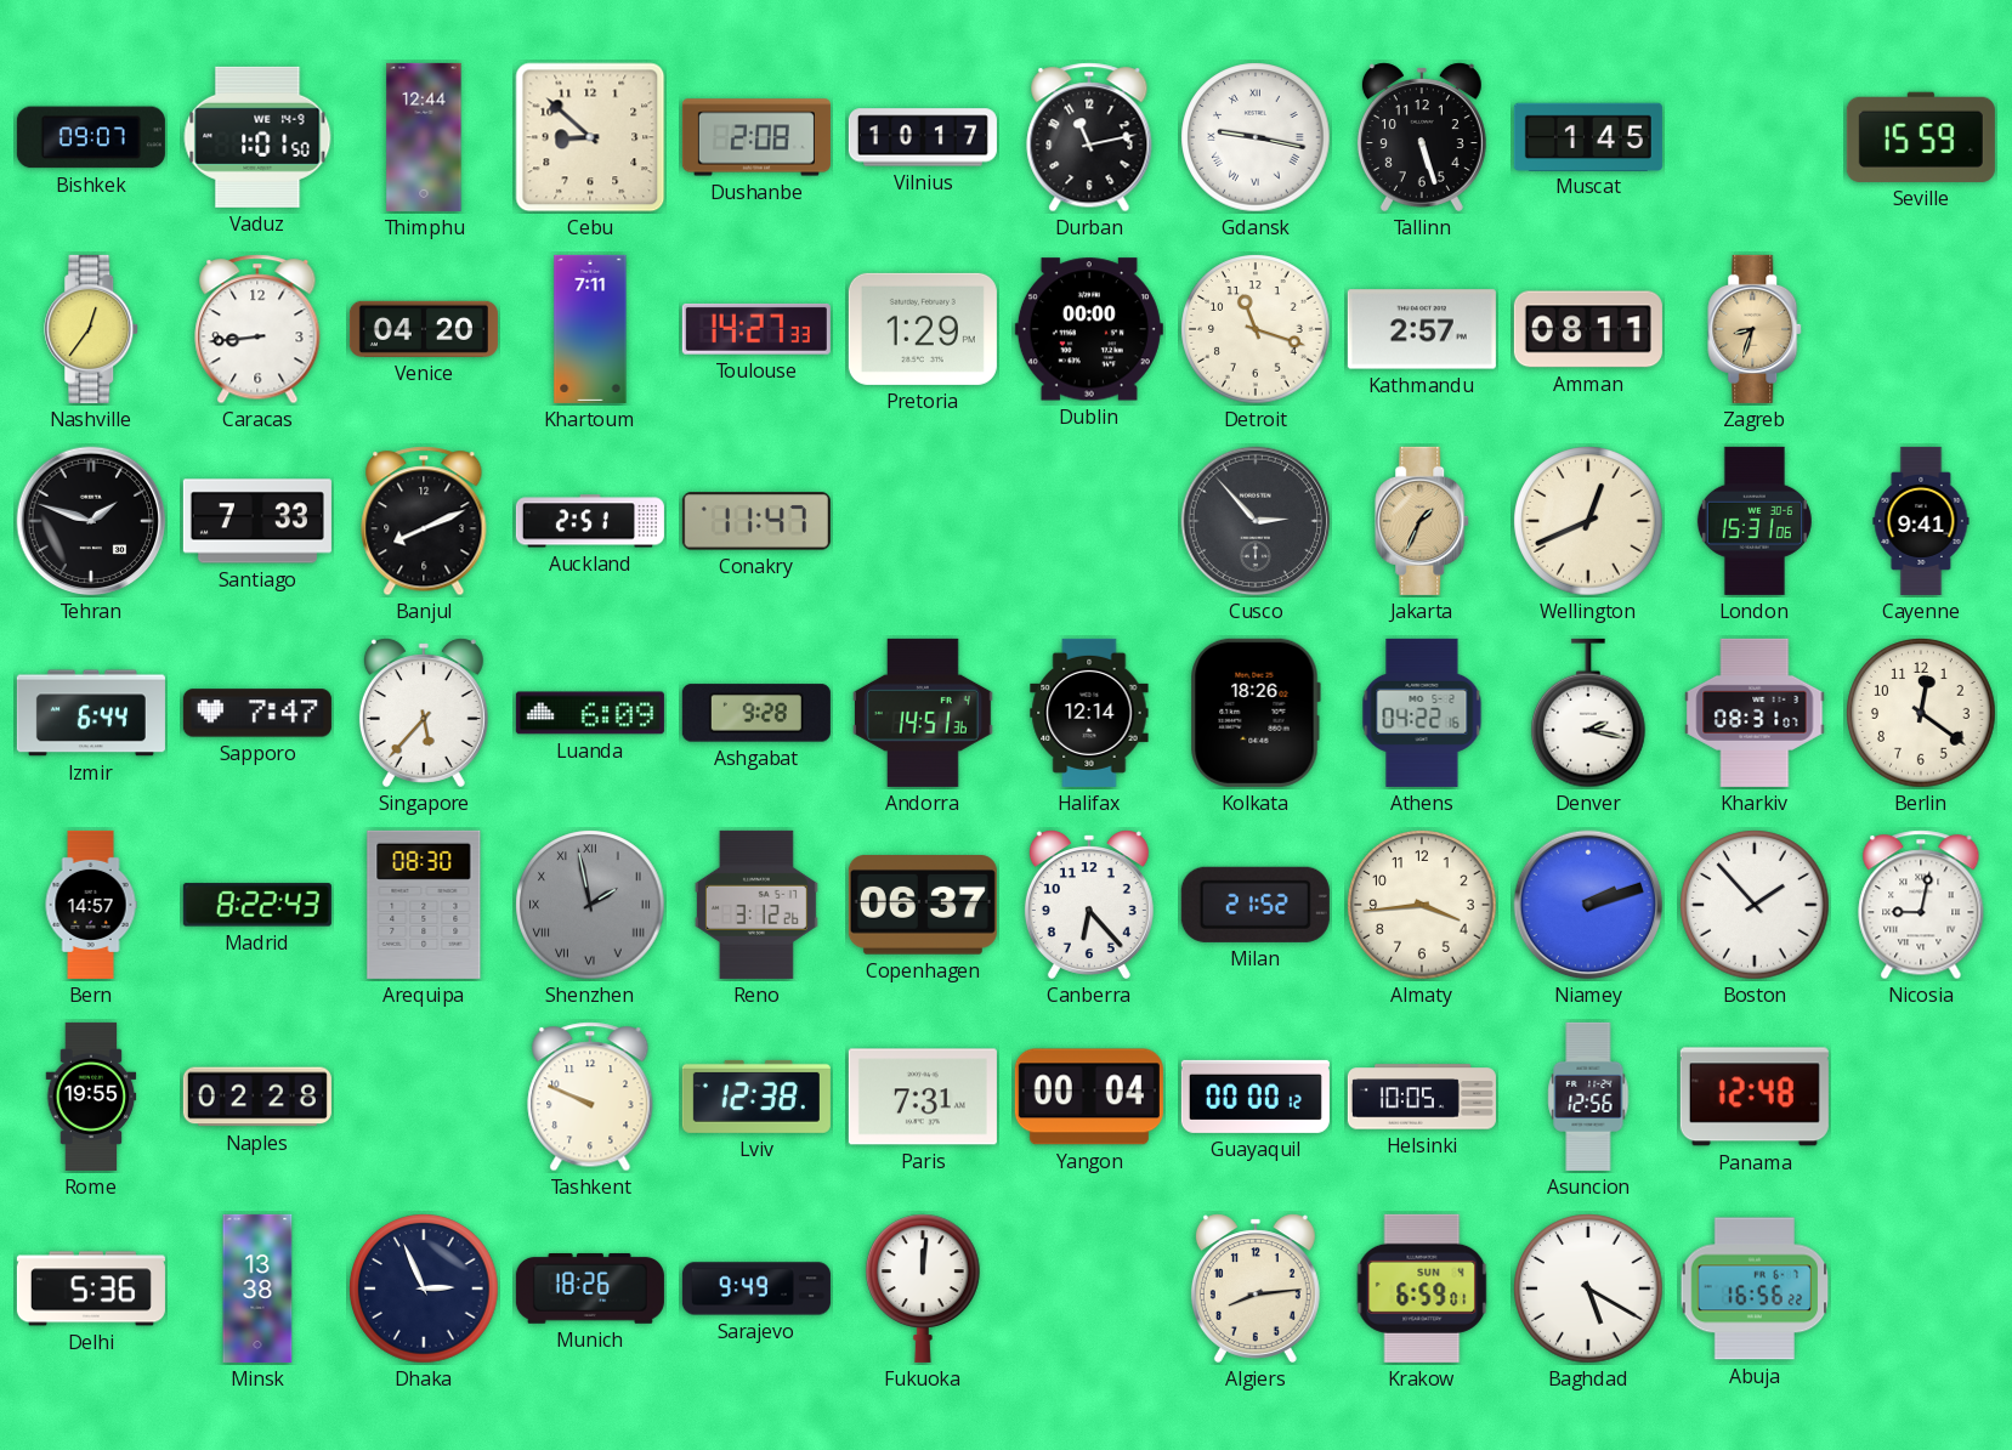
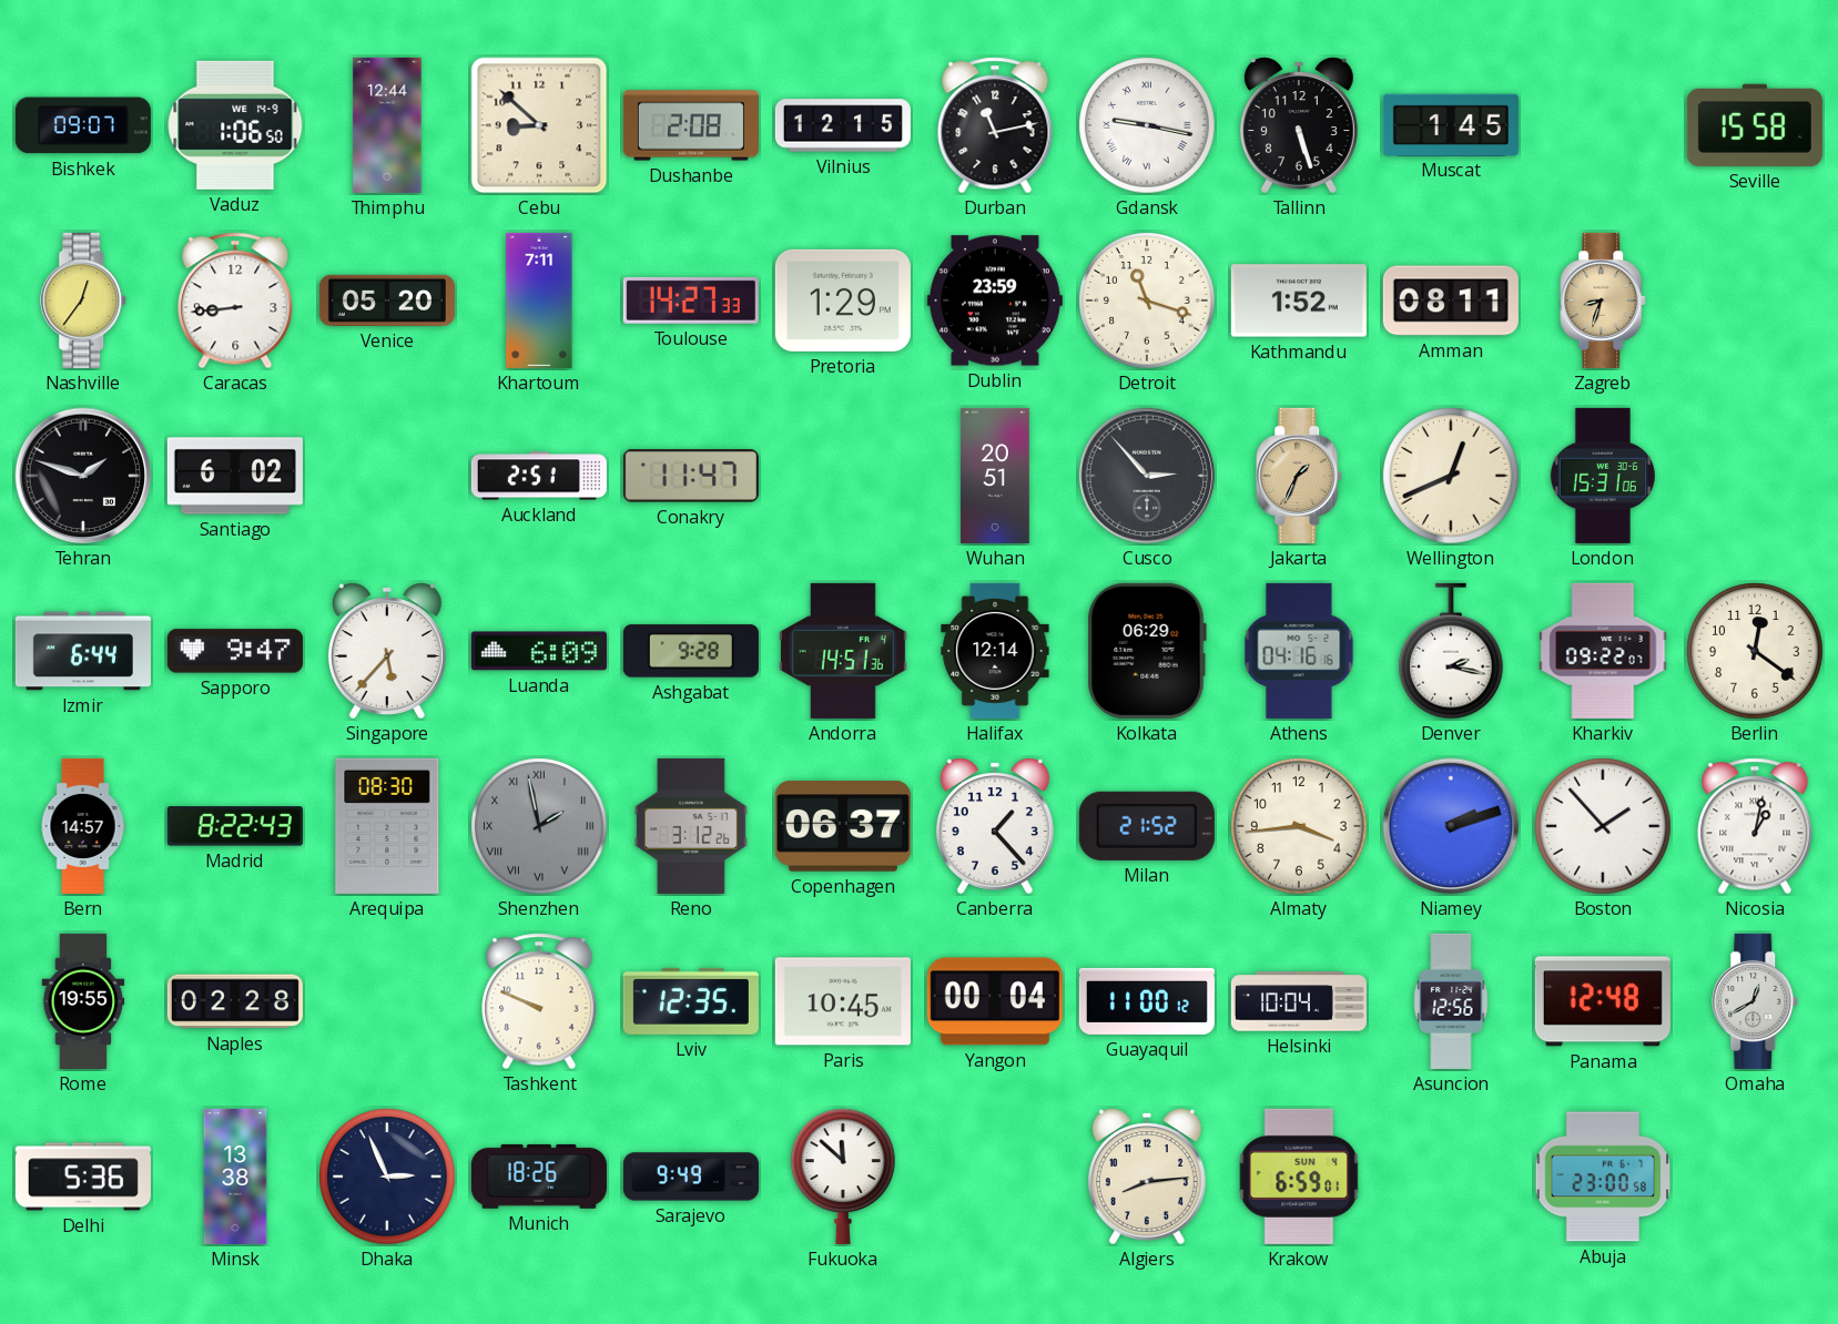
Vaduz: 1:01 -> 1:06 (235, 125)
Vilnius: 10:17 -> 12:15 (843, 125)
Seville: 15:59 -> 15:58 (1755, 125)
Venice: 04:20 -> 05:20 (387, 301)
Dublin: 00:00 -> 23:59 (995, 301)
Kathmandu: 2:57 -> 1:52 (1299, 301)
Santiago: 7:33 -> 6:02 (235, 476)
Banjul: 8:11 -> none (424, 521)
Wuhan: none -> 20:51 (995, 476)
Cayenne: 9:41 -> none (1921, 521)
Sapporo: 7:47 -> 9:47 (235, 651)
Kolkata: 18:26 -> 06:29 (1147, 651)
Athens: 04:22 -> 04:16 (1299, 651)
Kharkiv: 08:31 -> 09:22 (1603, 651)
Canberra: 6:23 -> 1:23 (995, 826)
Nicosia: 9:02 -> 1:02 (1755, 826)
Lviv: 12:38 -> 12:35 (691, 1001)
Paris: 7:31 -> 10:45 (843, 1001)
Guayaquil: 00:00 -> 11:00 (1147, 1001)
Helsinki: 10:05 -> 10:04 (1299, 1001)
Omaha: none -> 12:40 (1756, 1001)
Fukuoka: 12:01 -> 11:52 (844, 1177)
Baghdad: 5:20 -> none (1588, 1288)
Abuja: 16:56 -> 23:00 (1603, 1177)
